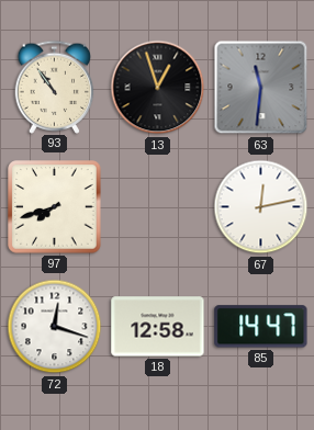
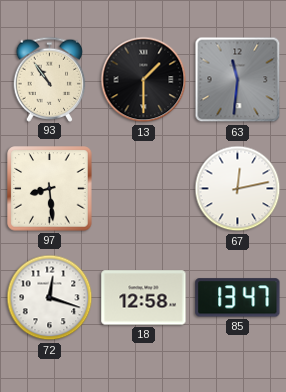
13: 12:57 -> 1:30 (144, 80)
97: 7:42 -> 8:29 (50, 189)
85: 14:47 -> 13:47 (238, 298)
